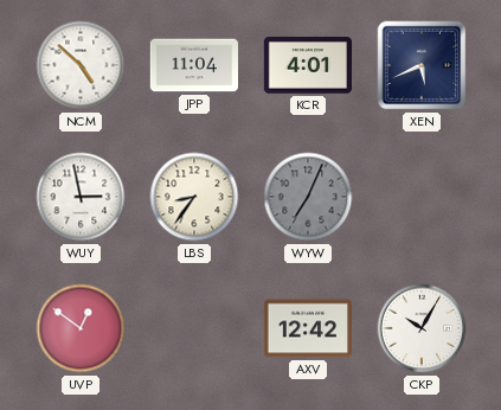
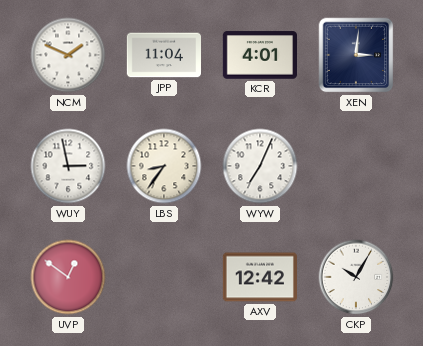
NCM: 4:52 -> 1:49 (68, 55)
XEN: 5:41 -> 3:01 (356, 55)
WYW dial: grey -> white (260, 166)
